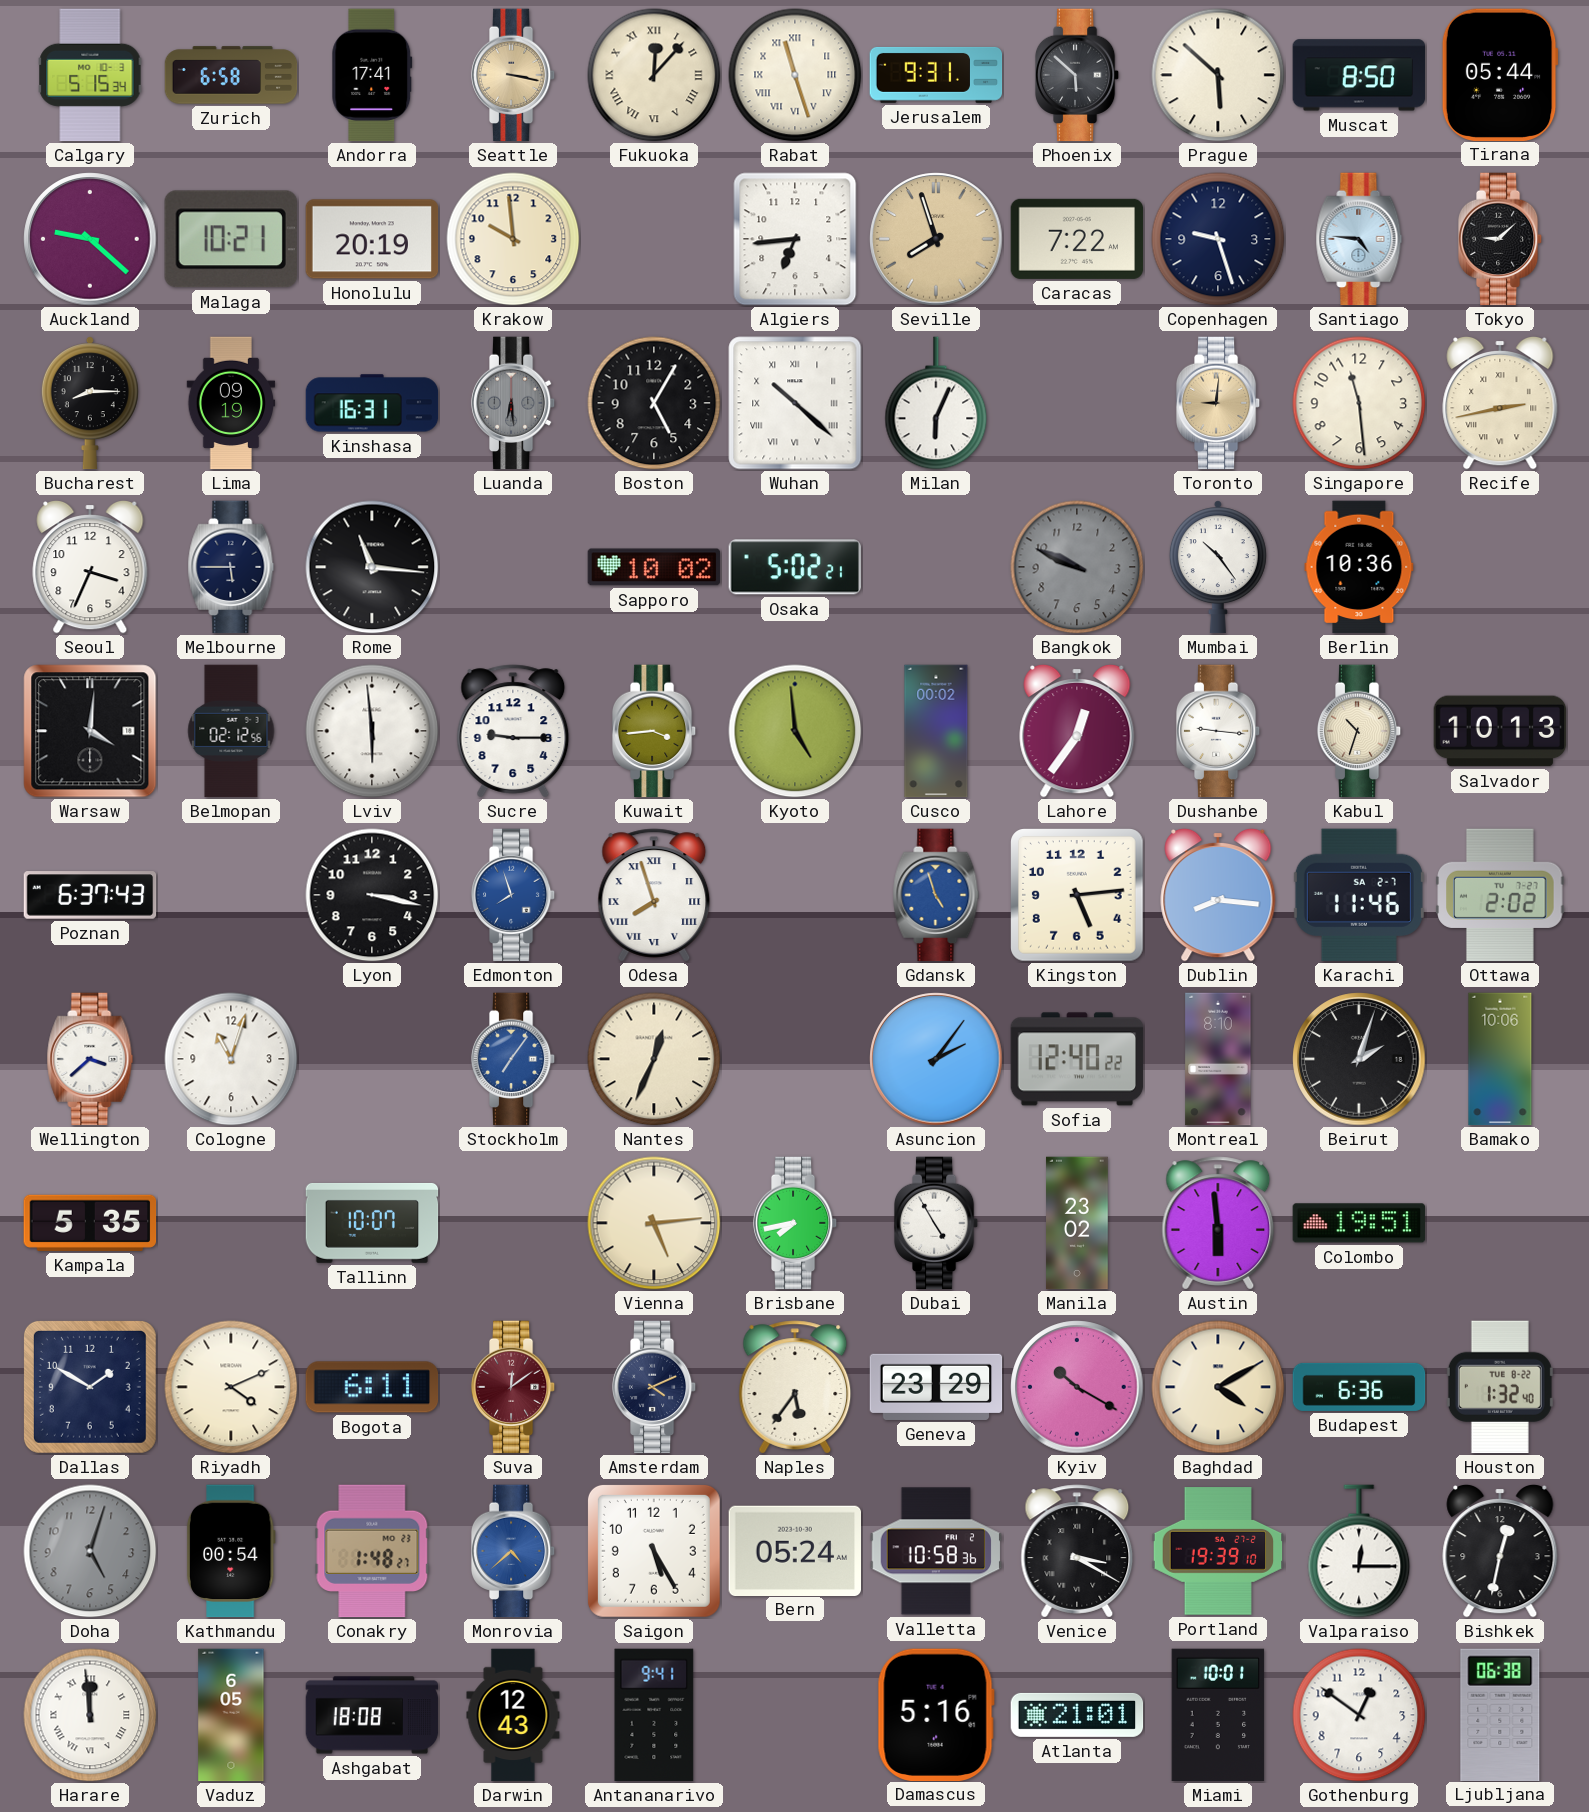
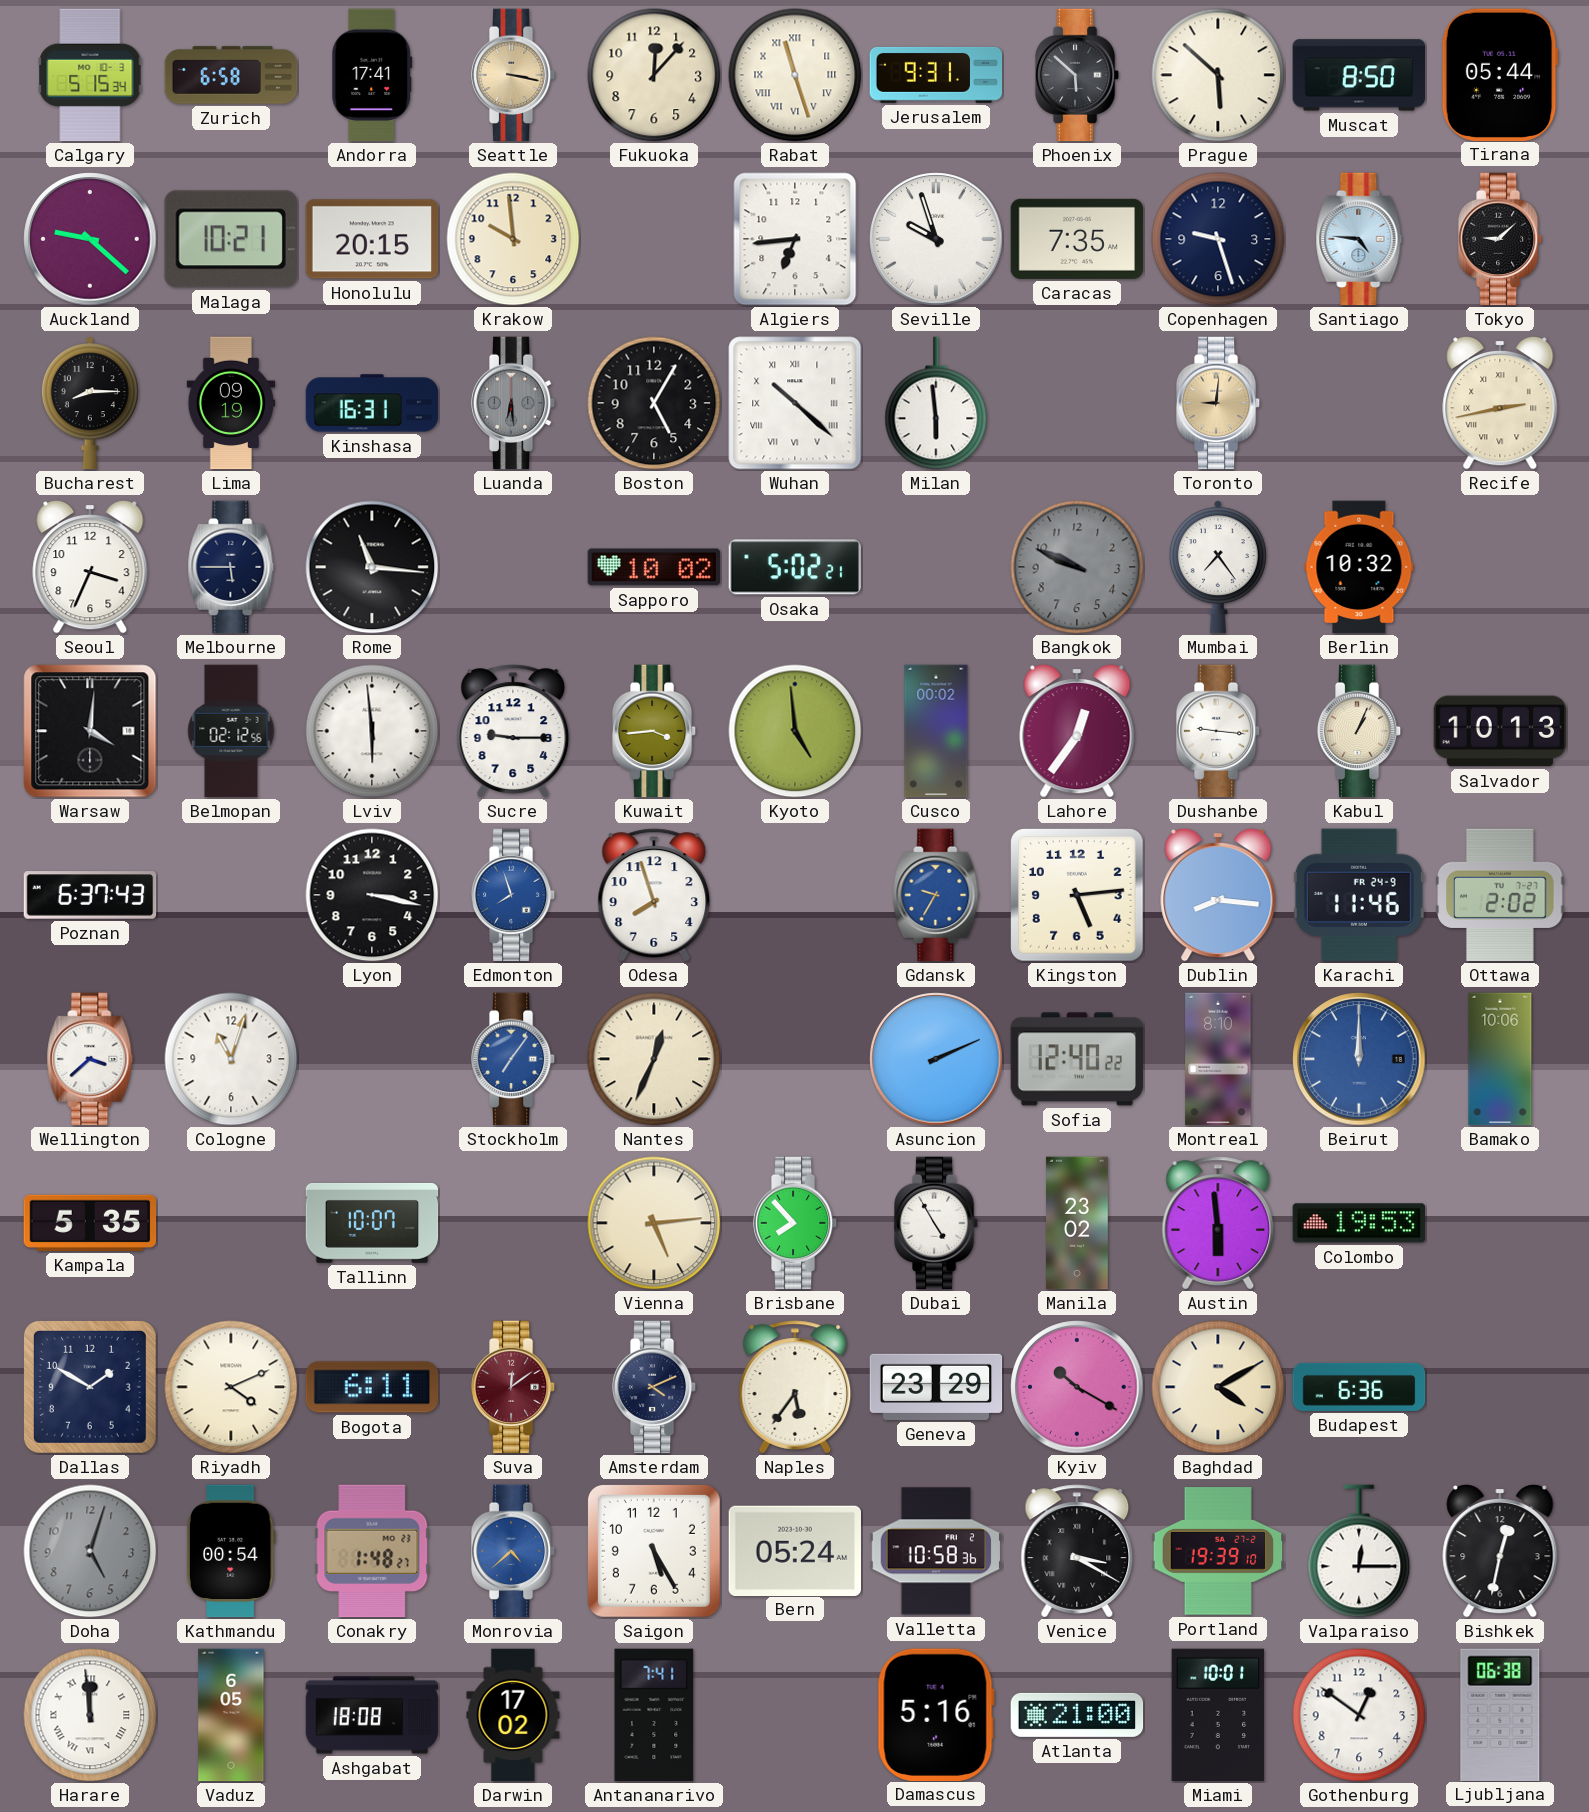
Fukuoka numerals: Roman -> Arabic (654, 75)
Honolulu: 20:19 -> 20:15 (372, 239)
Seville: 7:57 -> 9:57 (936, 239)
Seville dial: champagne -> white (936, 239)
Caracas: 7:22 -> 7:35 (1077, 239)
Milan: 6:04 -> 5:59 (936, 403)
Singapore: 11:29 -> none (1359, 403)
Mumbai: 10:24 -> 7:24 (1218, 567)
Berlin: 10:36 -> 10:32 (1359, 567)
Kabul: 10:33 -> 1:04 (1359, 731)
Odesa numerals: Roman -> Arabic (654, 895)
Gdansk: 4:57 -> 9:35 (936, 895)
Karachi date: SA 2-7 -> FR 24-9 (1359, 895)
Asuncion: 2:06 -> 2:11 (936, 1059)
Beirut: 2:03 -> 12:00 (1359, 1059)
Beirut dial: black -> blue (1359, 1059)
Brisbane: 7:43 -> 7:53 (795, 1223)
Colombo: 19:51 -> 19:53 (1359, 1223)
Houston: 1:32 -> none (1500, 1387)
Darwin: 12:43 -> 17:02 (513, 1715)
Antananarivo: 9:41 -> 7:41 (654, 1715)
Atlanta: 21:01 -> 21:00 (1077, 1715)
